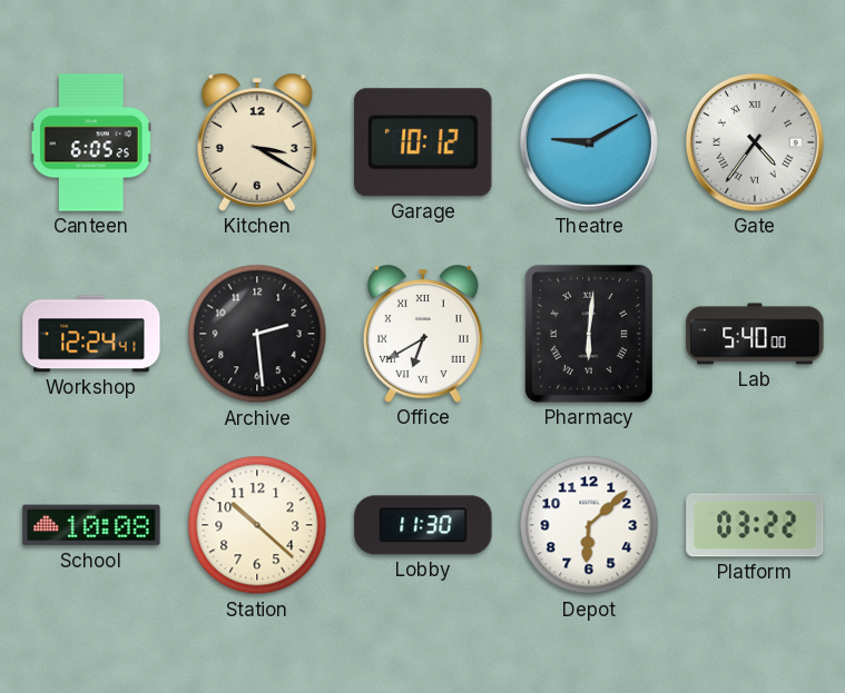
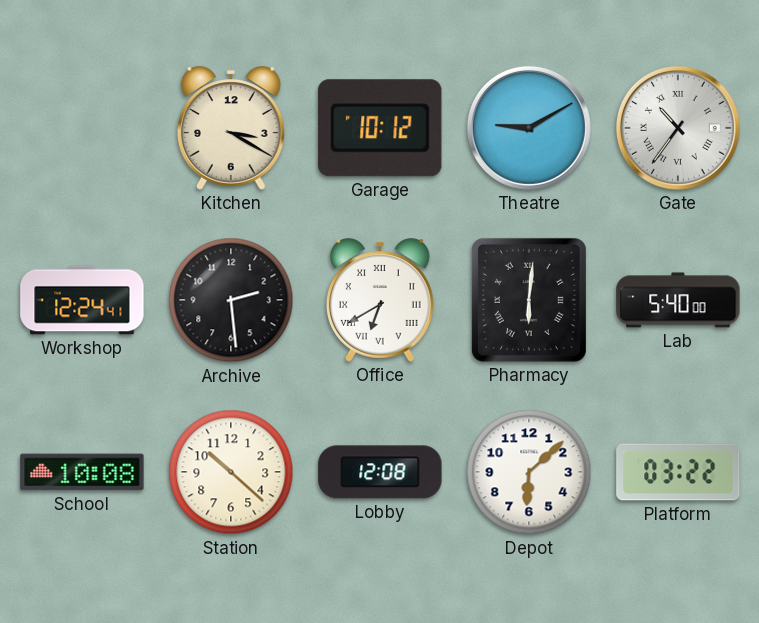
Canteen: 6:05 -> none (91, 142)
Gate: 4:36 -> 10:36 (678, 128)
Lobby: 11:30 -> 12:08 (380, 472)
